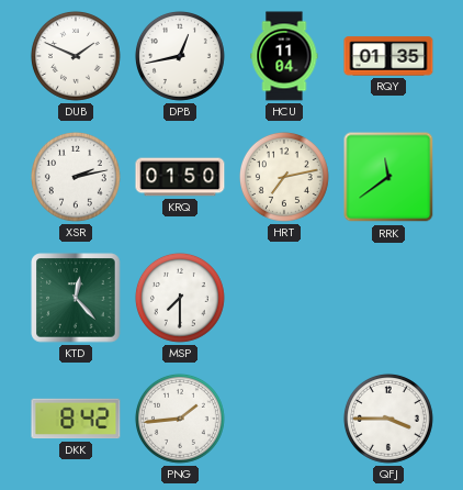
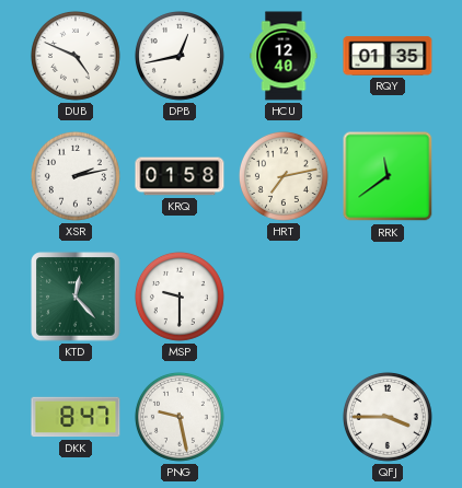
DUB: 1:49 -> 4:49 (76, 56)
HCU: 11:04 -> 12:40 (284, 56)
KRQ: 01:50 -> 01:58 (180, 176)
MSP: 7:30 -> 9:30 (180, 297)
DKK: 8:42 -> 8:47 (76, 417)
PNG: 1:44 -> 9:28 (180, 417)
